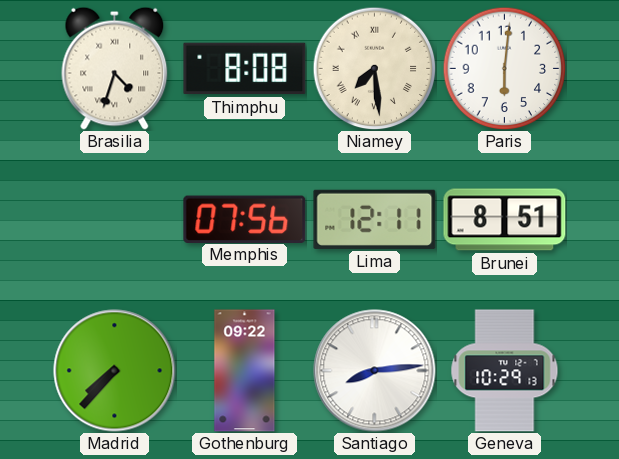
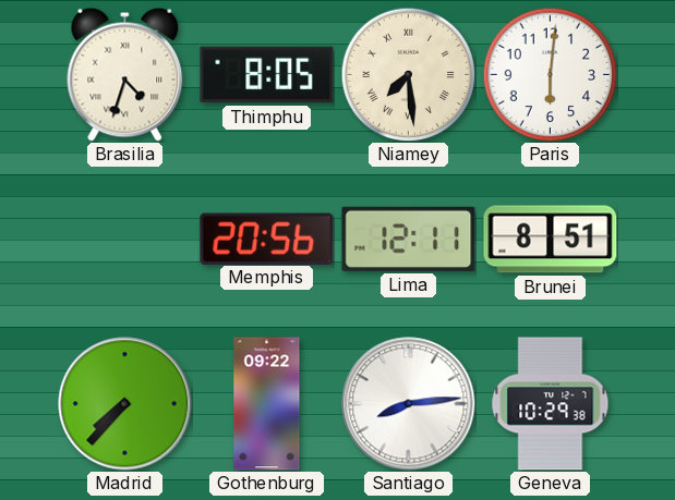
Thimphu: 8:08 -> 8:05 (267, 75)
Memphis: 07:56 -> 20:56 (267, 239)
Geneva: 10:29:13 -> 10:29:38 (551, 404)
